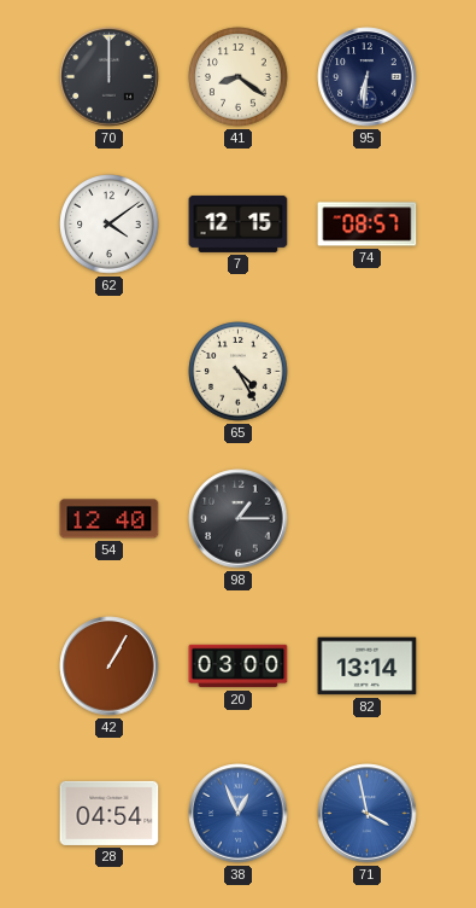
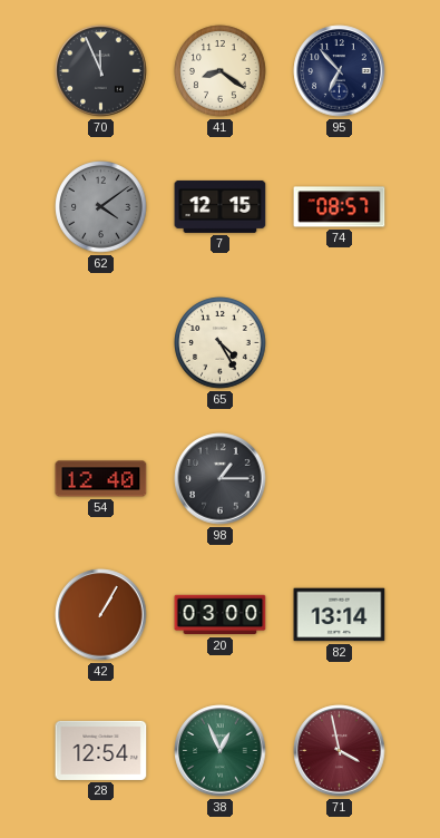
70: 12:00 -> 11:56 (101, 71)
95: 6:31 -> 6:53 (340, 71)
62 dial: white -> grey (101, 207)
28: 04:54 -> 12:54 (101, 750)
38 dial: blue -> green (221, 751)
71 dial: blue -> burgundy (340, 751)
